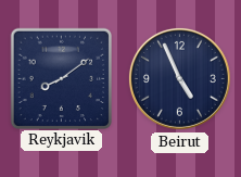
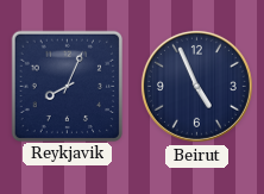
Reykjavik: 8:09 -> 8:04 (67, 86)
